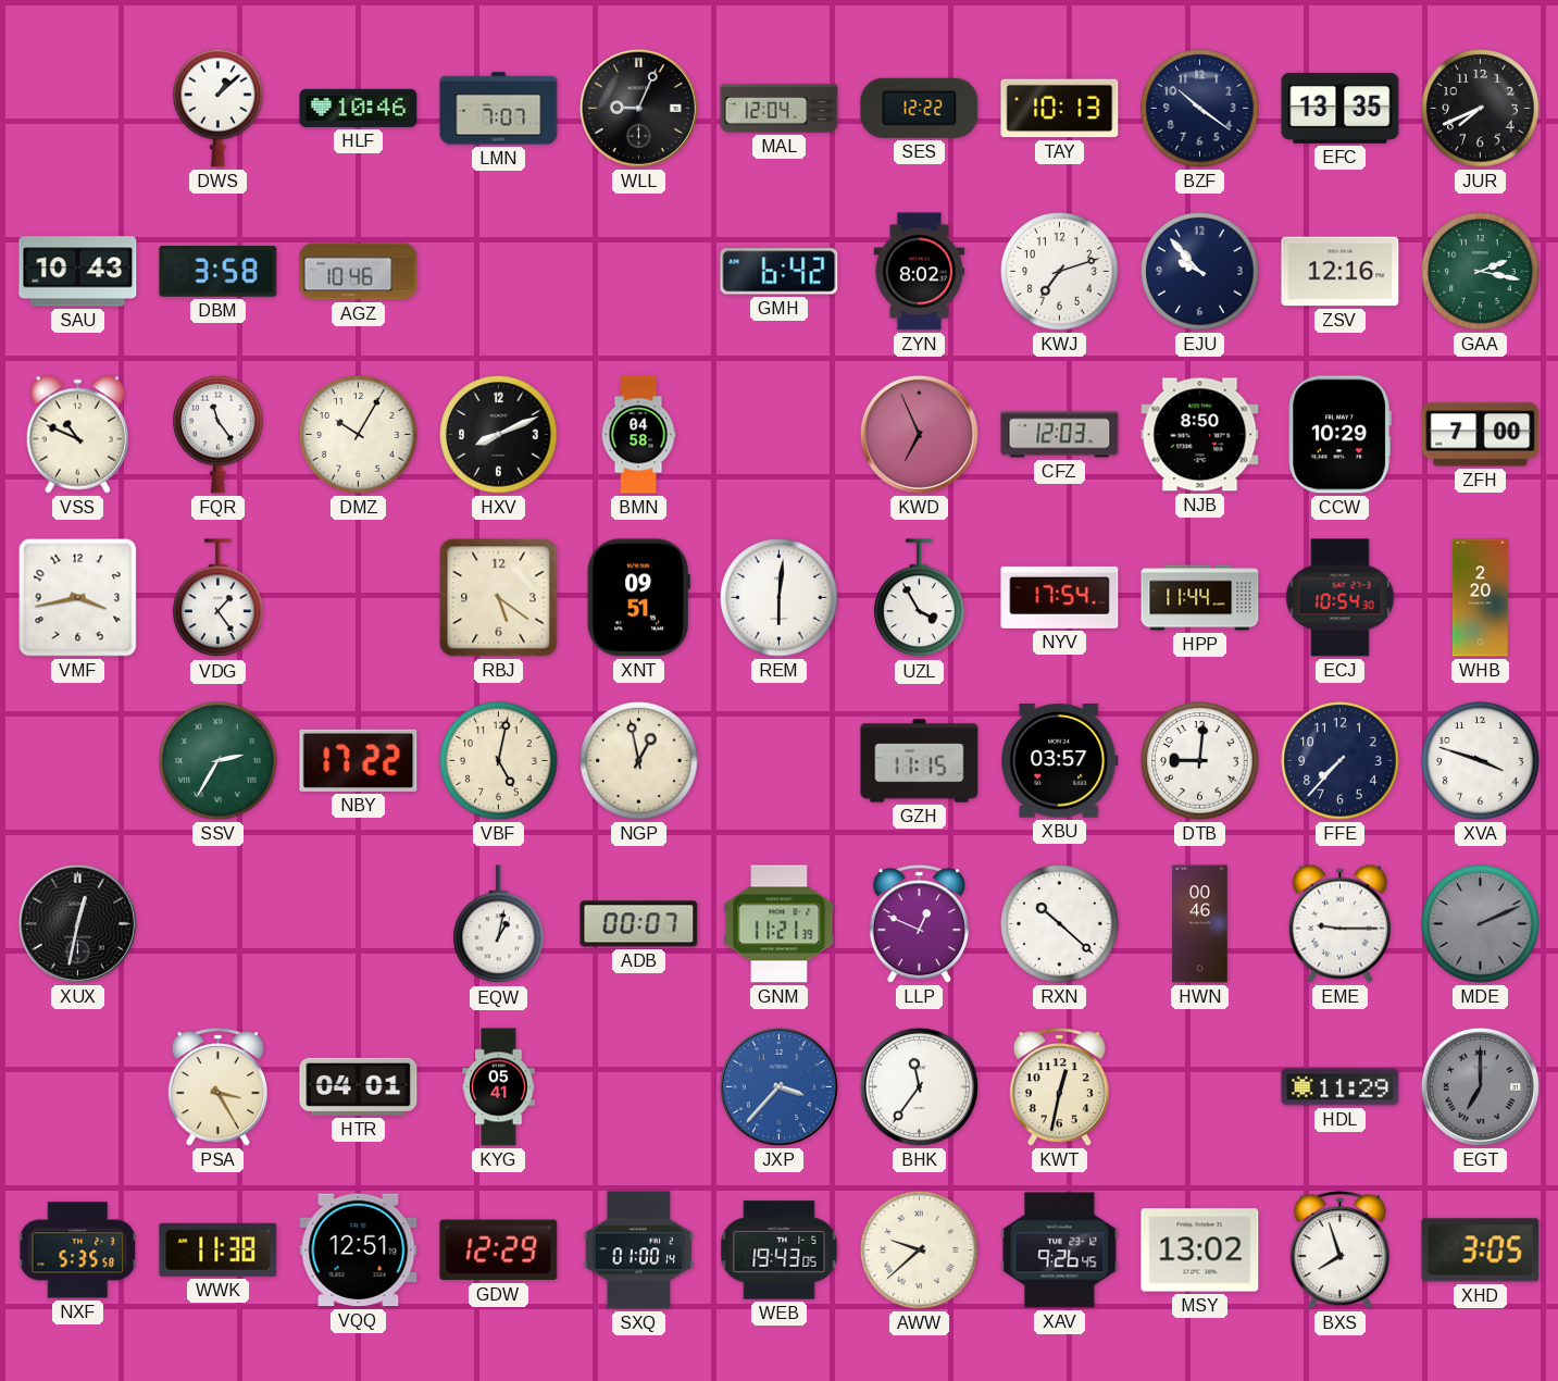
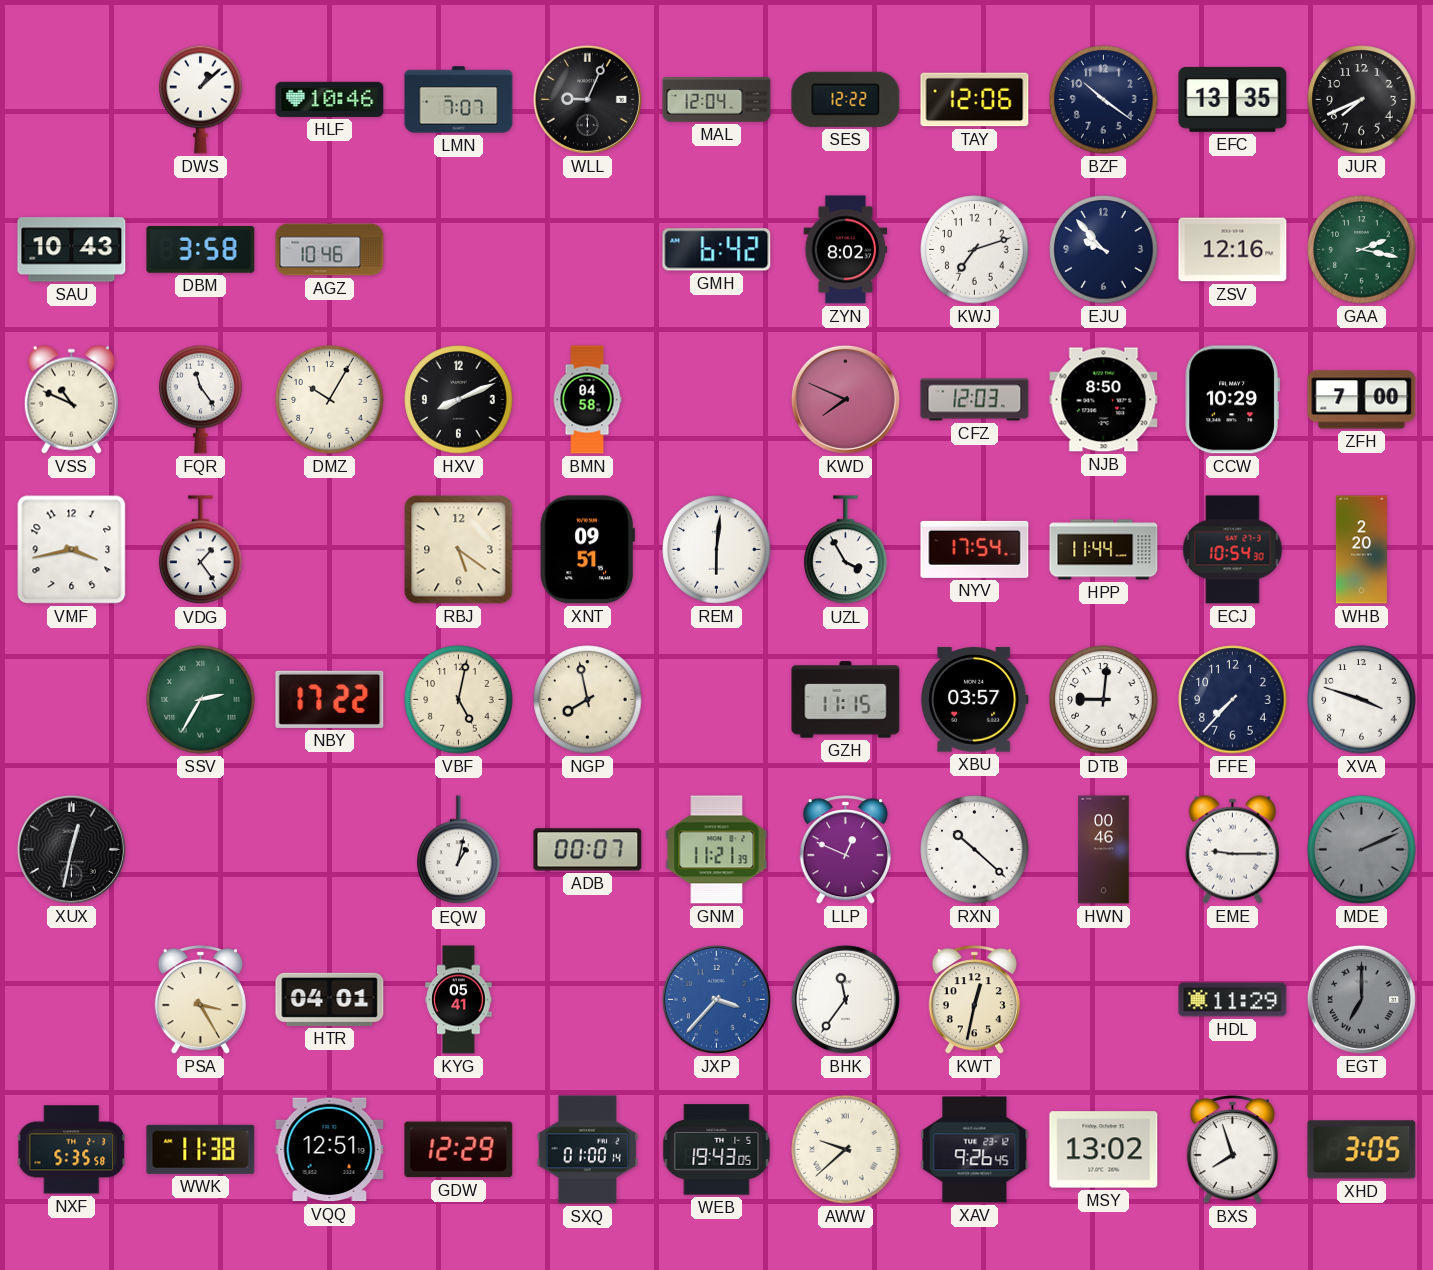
TAY: 10:13 -> 12:06 (975, 100)
KWD: 6:56 -> 7:49 (845, 399)
NGP: 12:58 -> 7:58 (588, 700)
